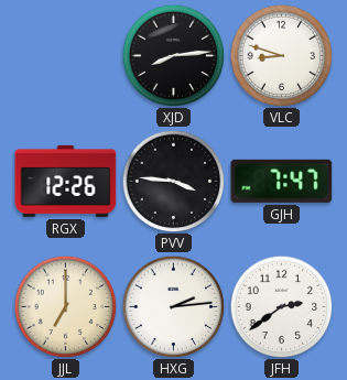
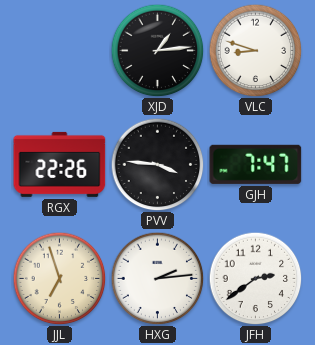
XJD: 8:14 -> 1:14 (157, 50)
RGX: 12:26 -> 22:26 (60, 164)
JJL: 7:00 -> 6:57 (59, 278)
